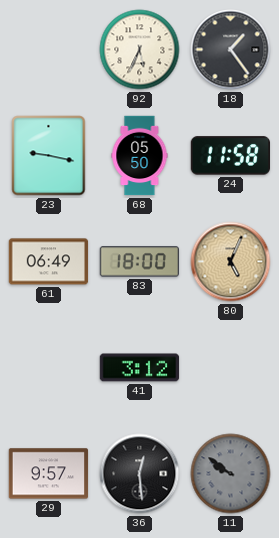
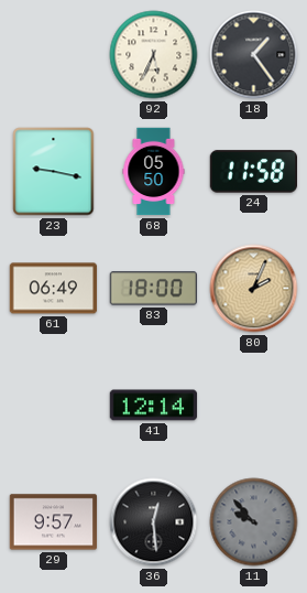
80: 5:04 -> 2:04 (254, 289)
41: 3:12 -> 12:14 (154, 406)
11: 9:51 -> 9:53 (254, 522)
